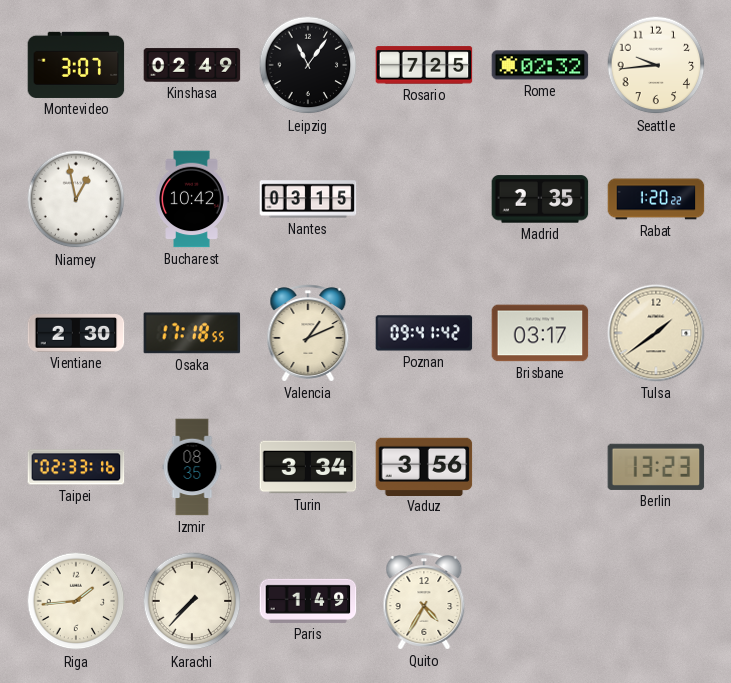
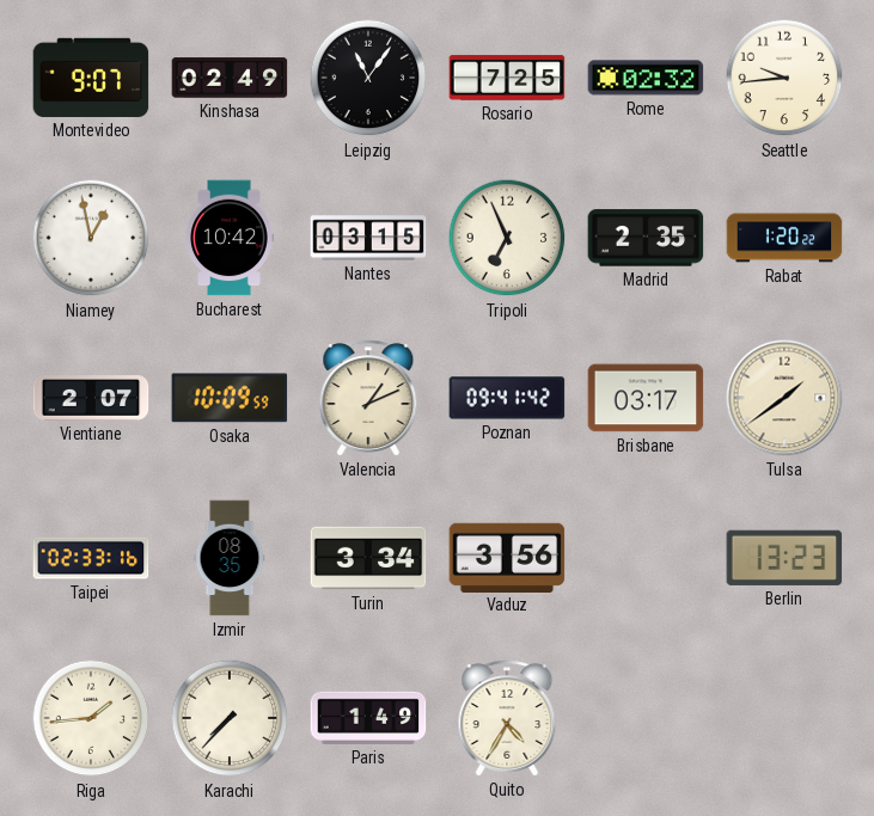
Montevideo: 3:07 -> 9:07 (91, 78)
Tripoli: none -> 6:56 (507, 238)
Vientiane: 2:30 -> 2:07 (91, 399)
Osaka: 17:18 -> 10:09 (230, 398)
